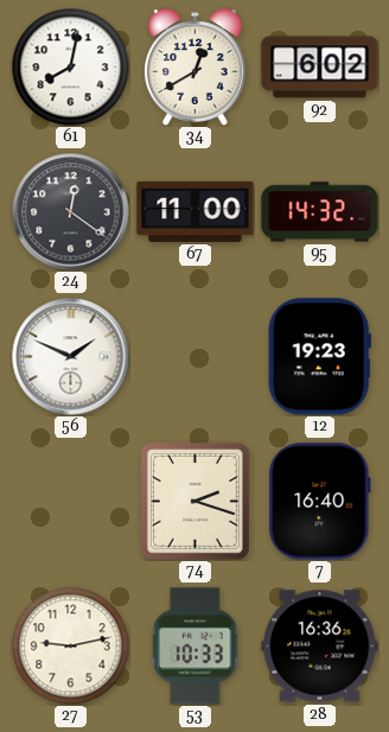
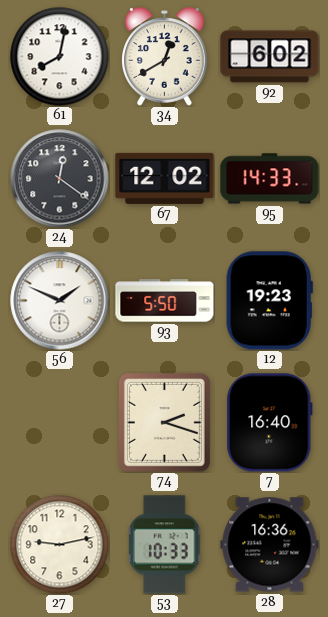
67: 11:00 -> 12:02 (165, 178)
95: 14:32 -> 14:33 (270, 179)
93: none -> 5:50 (165, 301)
